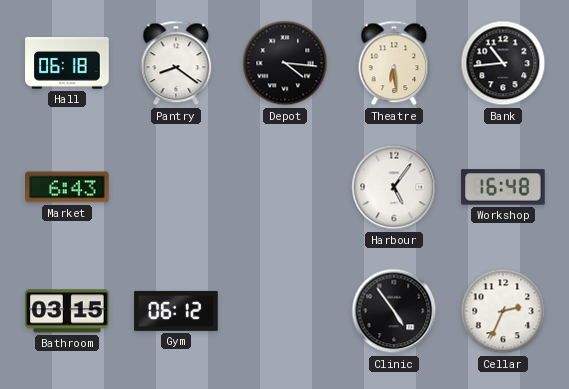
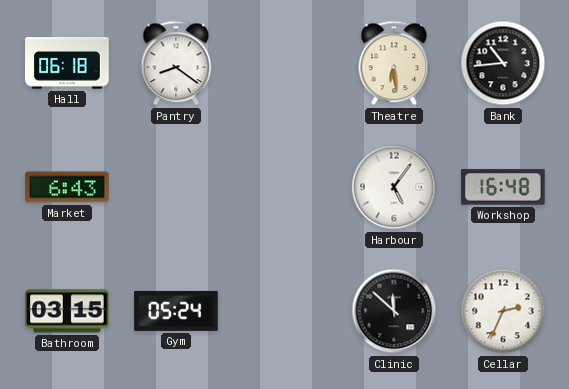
Depot: 4:16 -> none (285, 63)
Gym: 06:12 -> 05:24 (176, 311)
Clinic: 4:54 -> 11:52 (394, 311)
